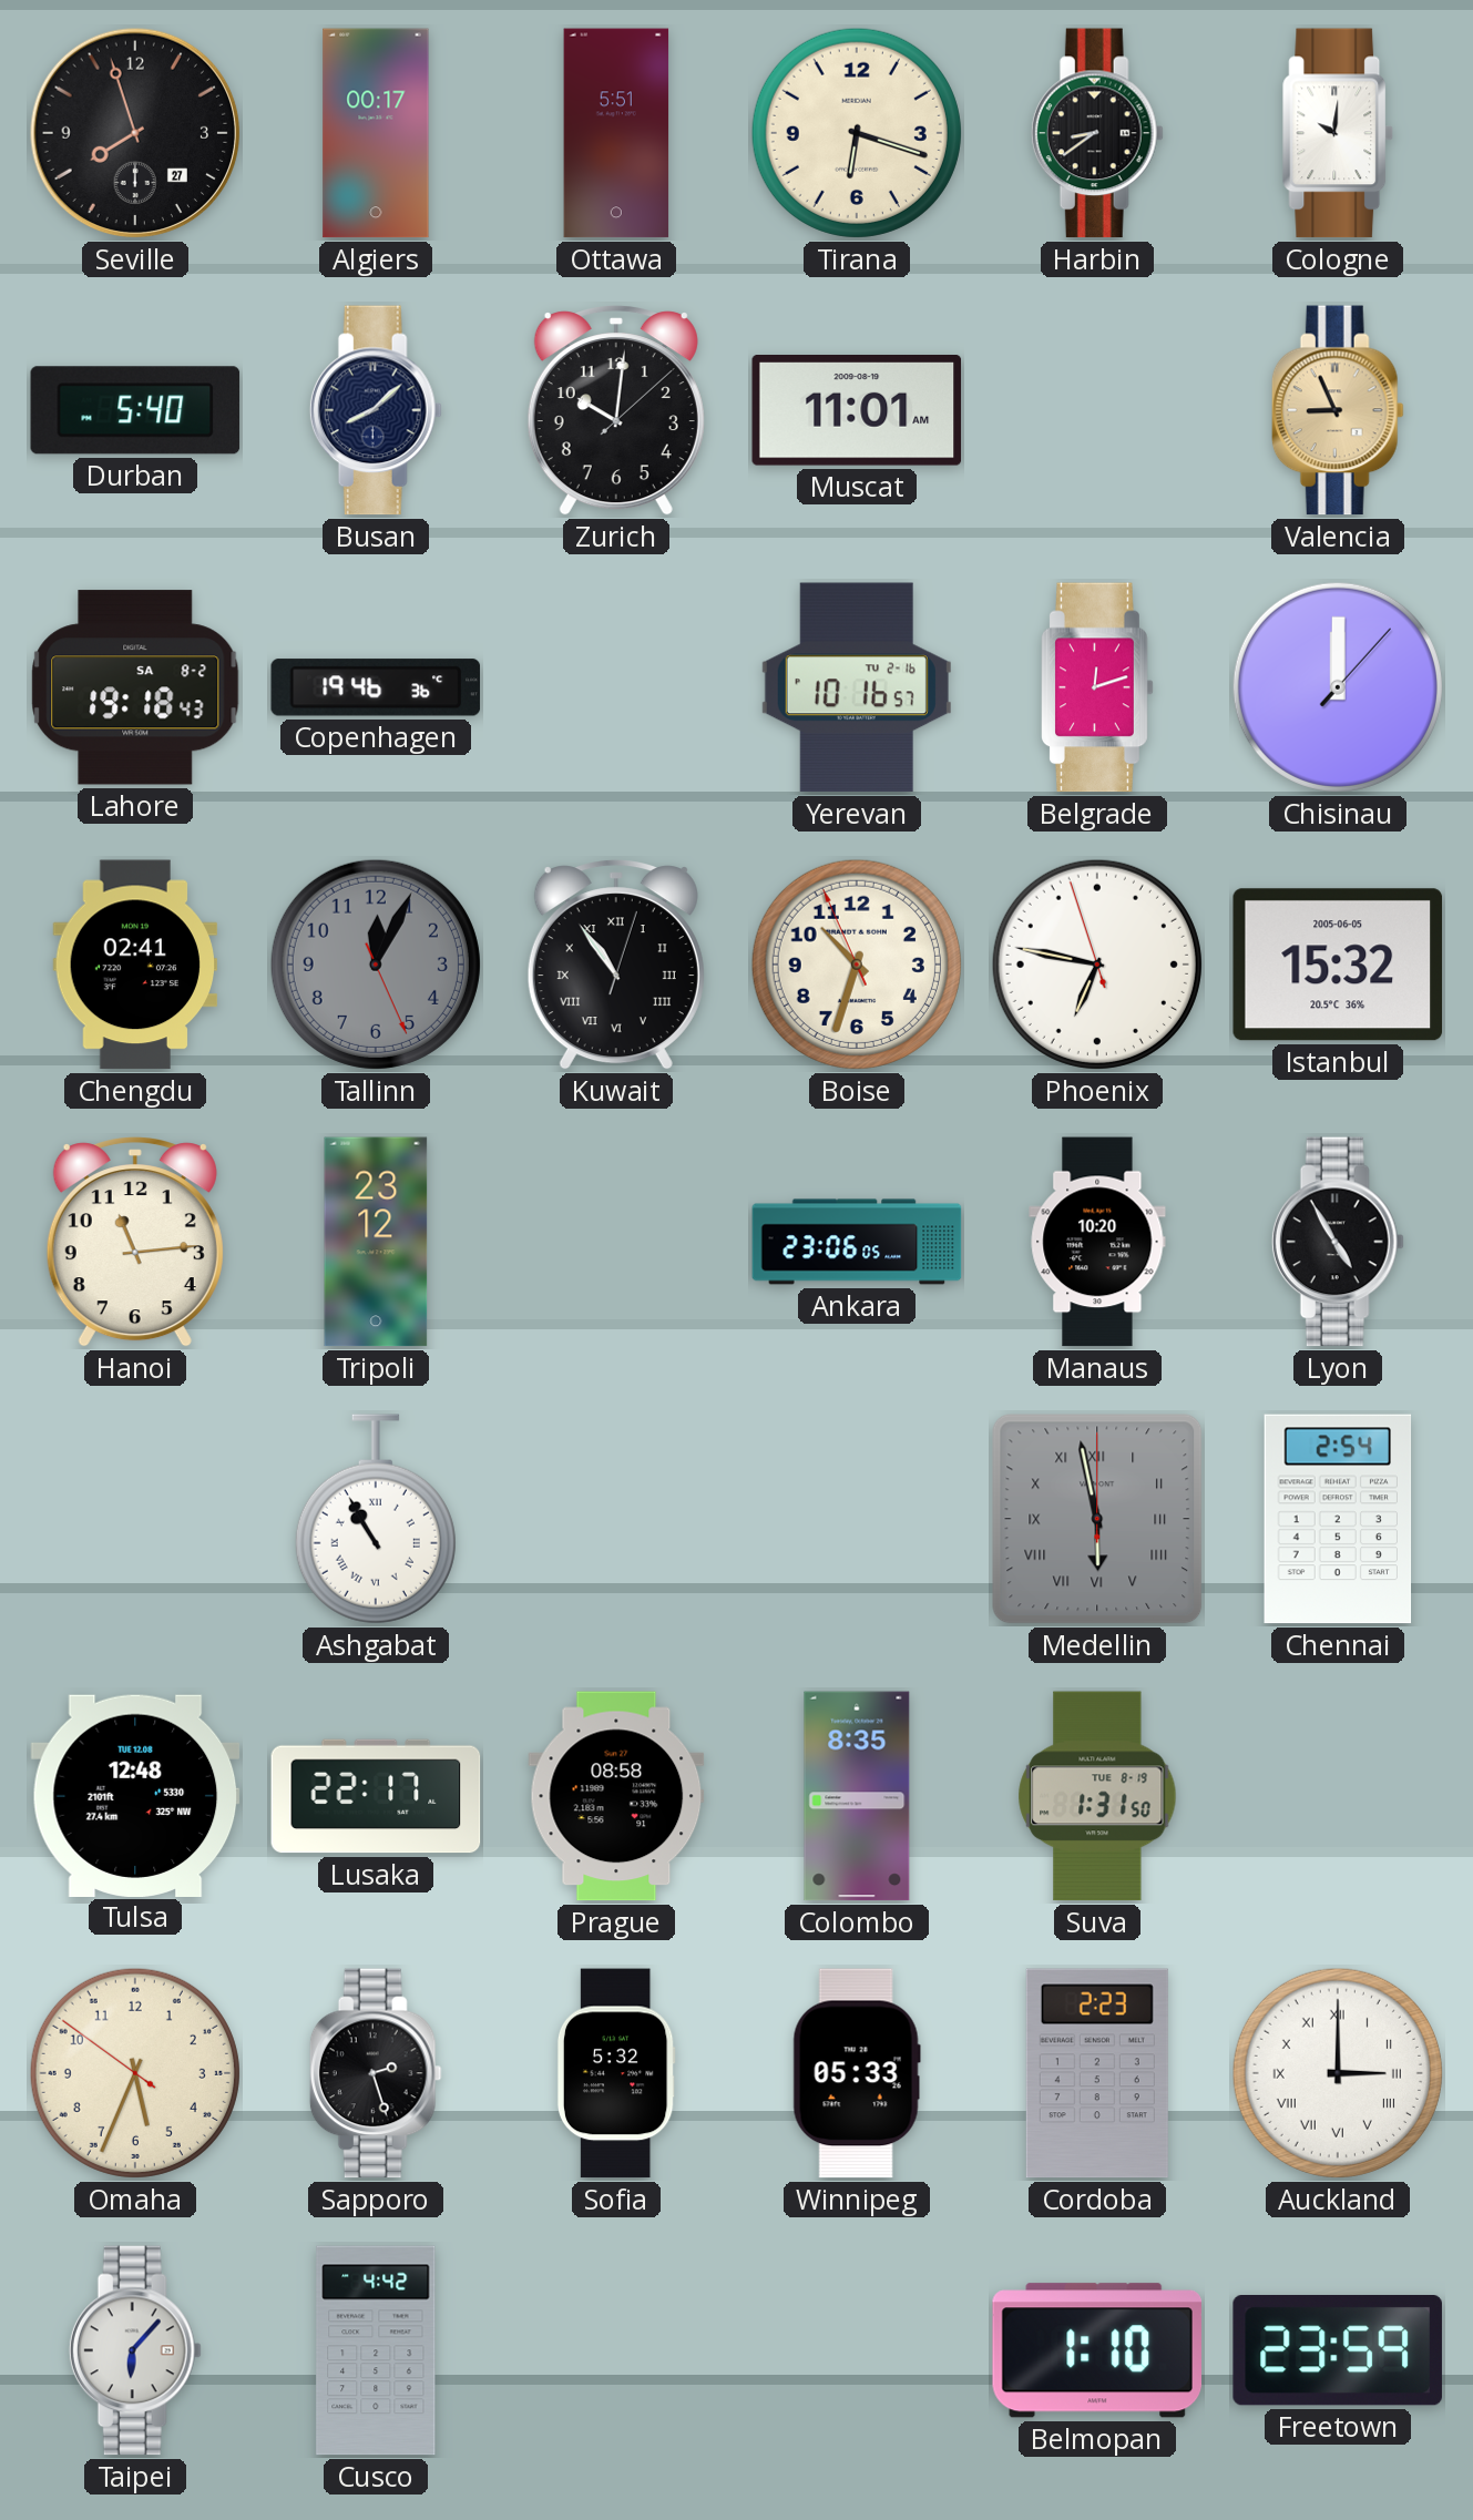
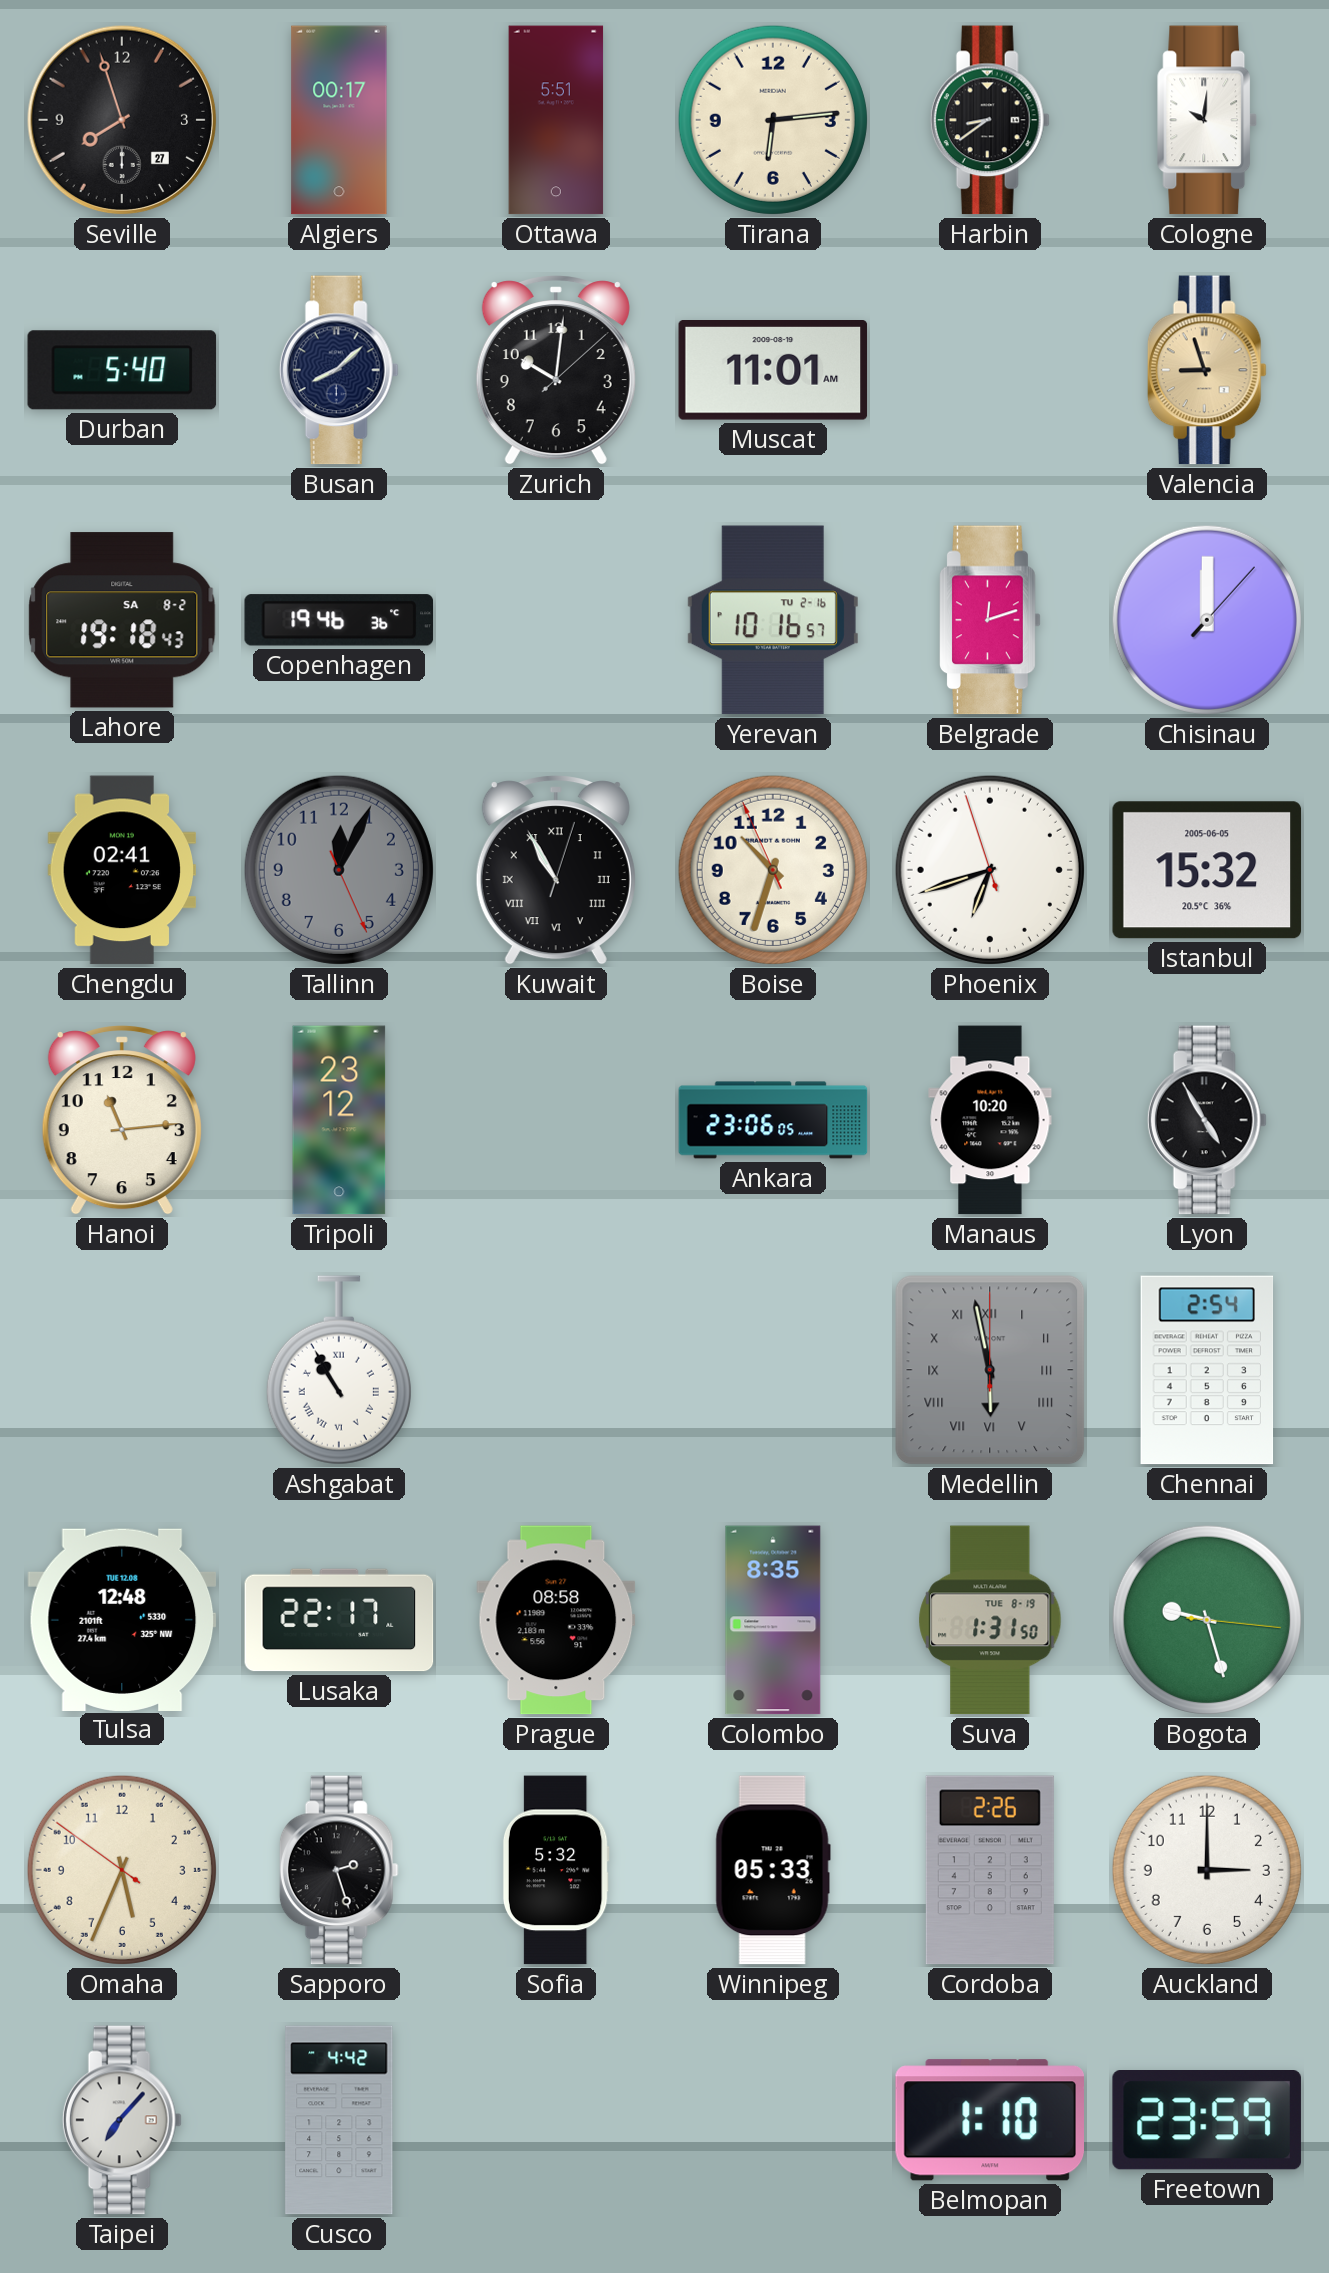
Tirana: 6:18 -> 6:14 (773, 120)
Valencia: 8:56 -> 8:57 (1207, 370)
Kuwait: 10:54 -> 10:55 (556, 870)
Phoenix: 6:46 -> 6:41 (990, 870)
Bogota: none -> 9:27 (1207, 1620)
Cordoba: 2:23 -> 2:26 (990, 1870)
Auckland numerals: Roman -> Arabic (1207, 1870)
Taipei: 6:07 -> 7:07 (122, 2120)
